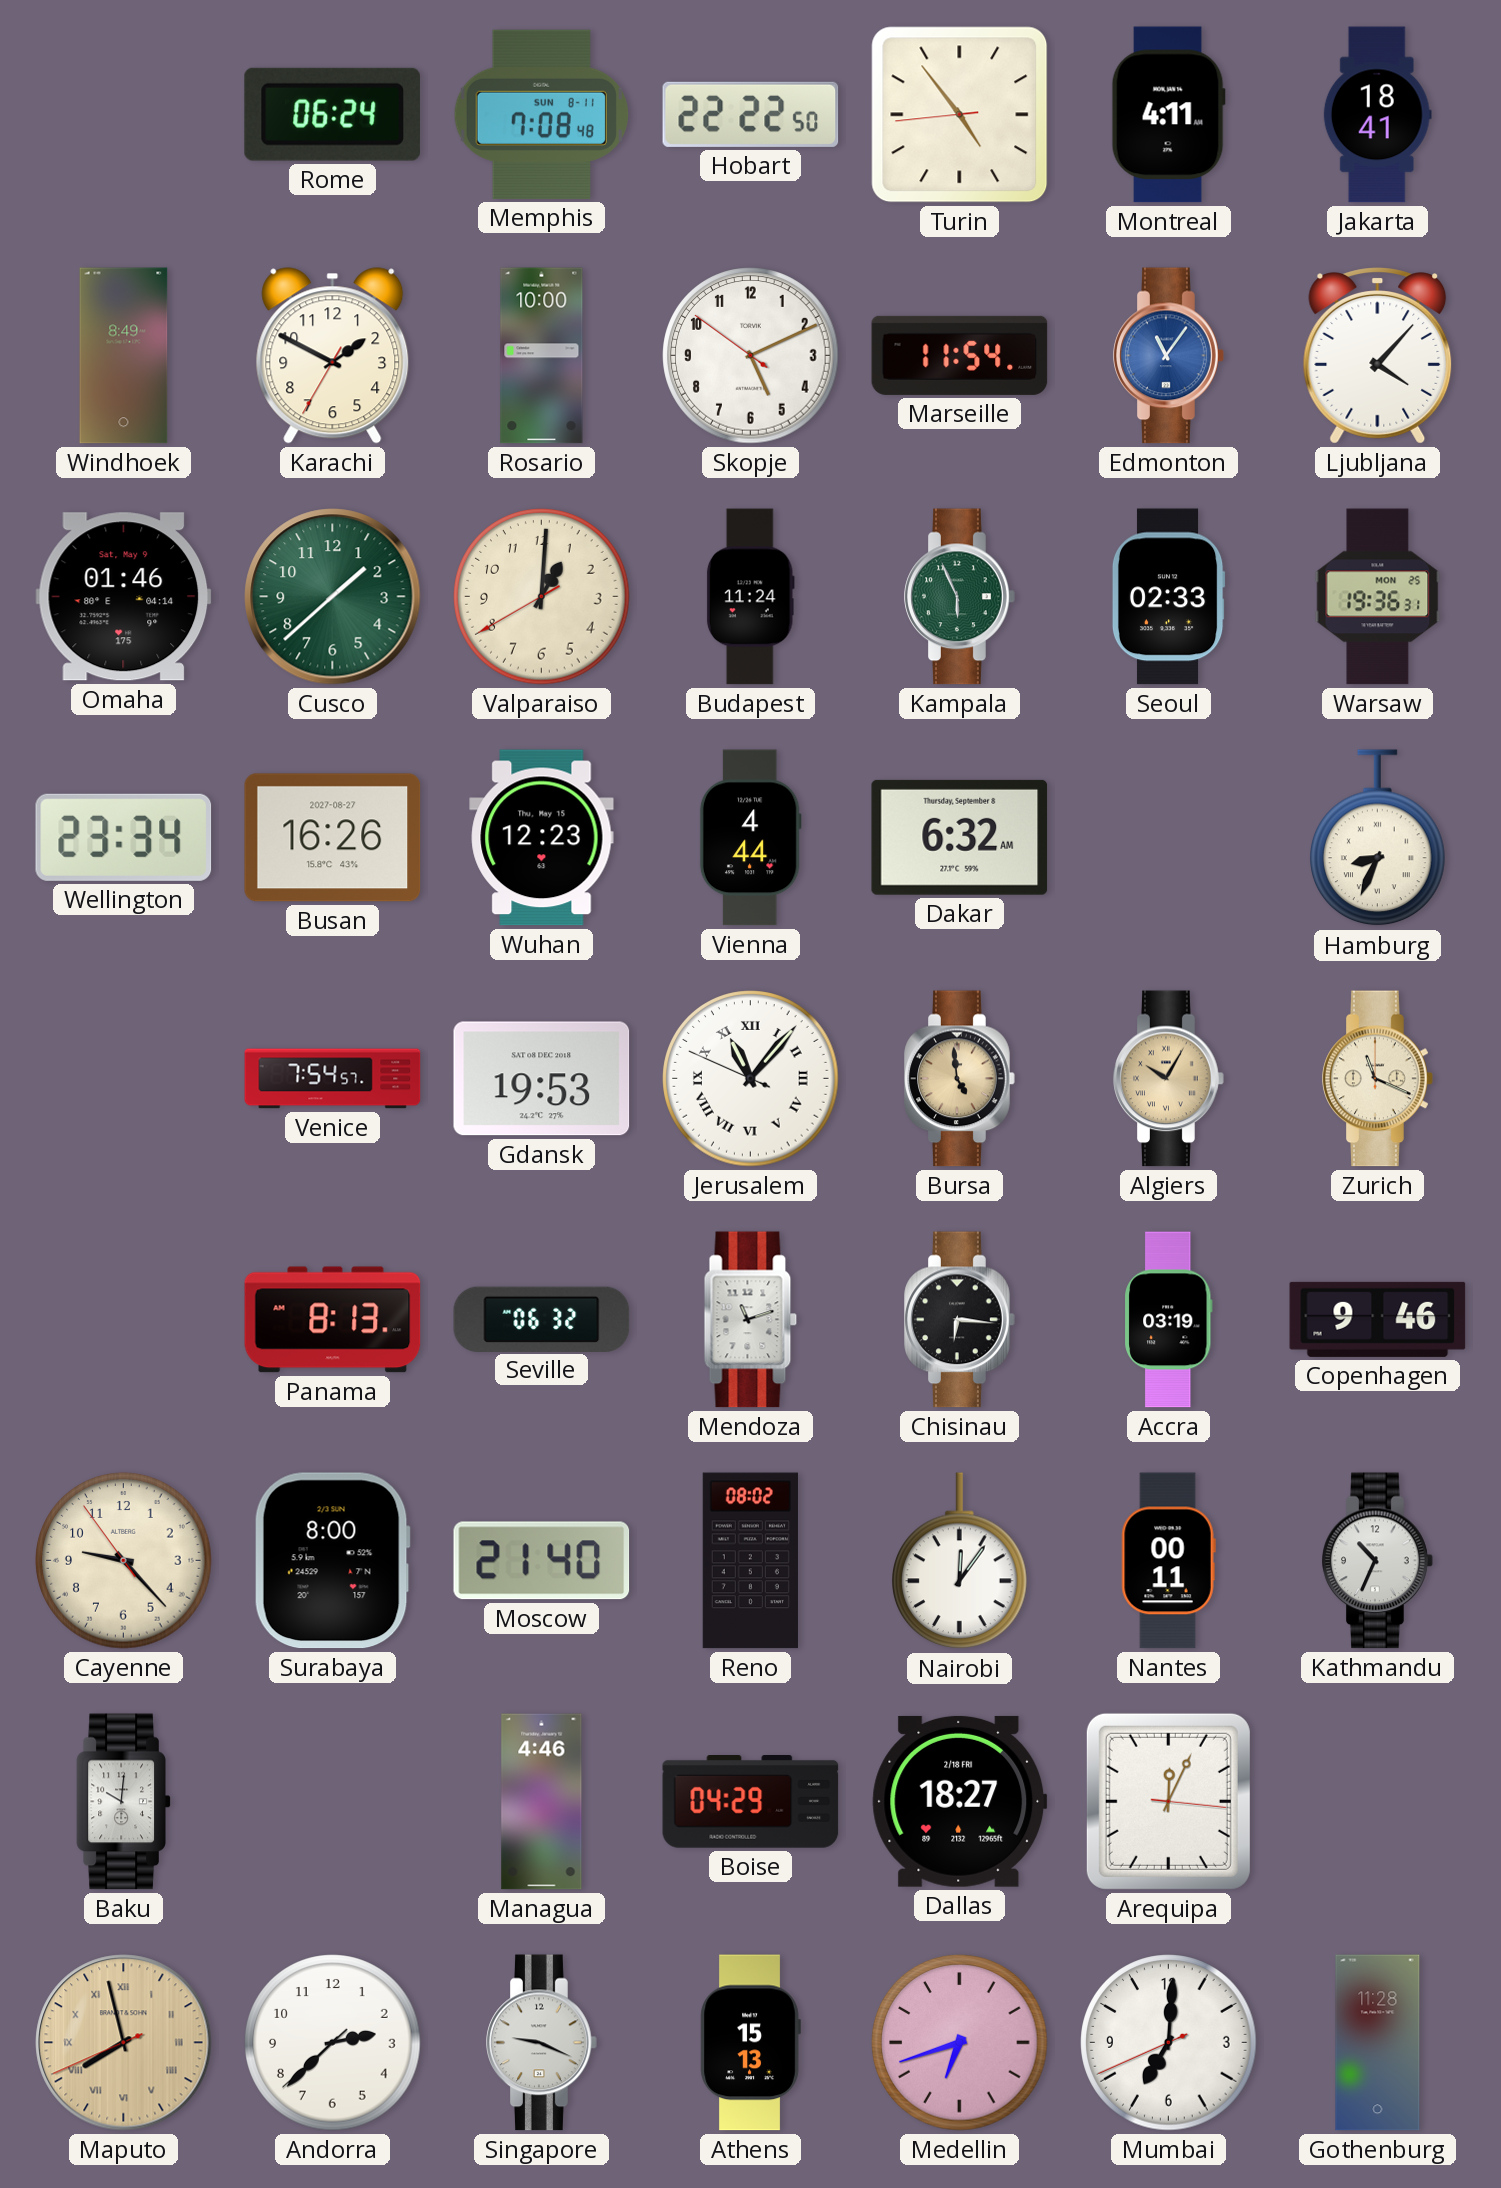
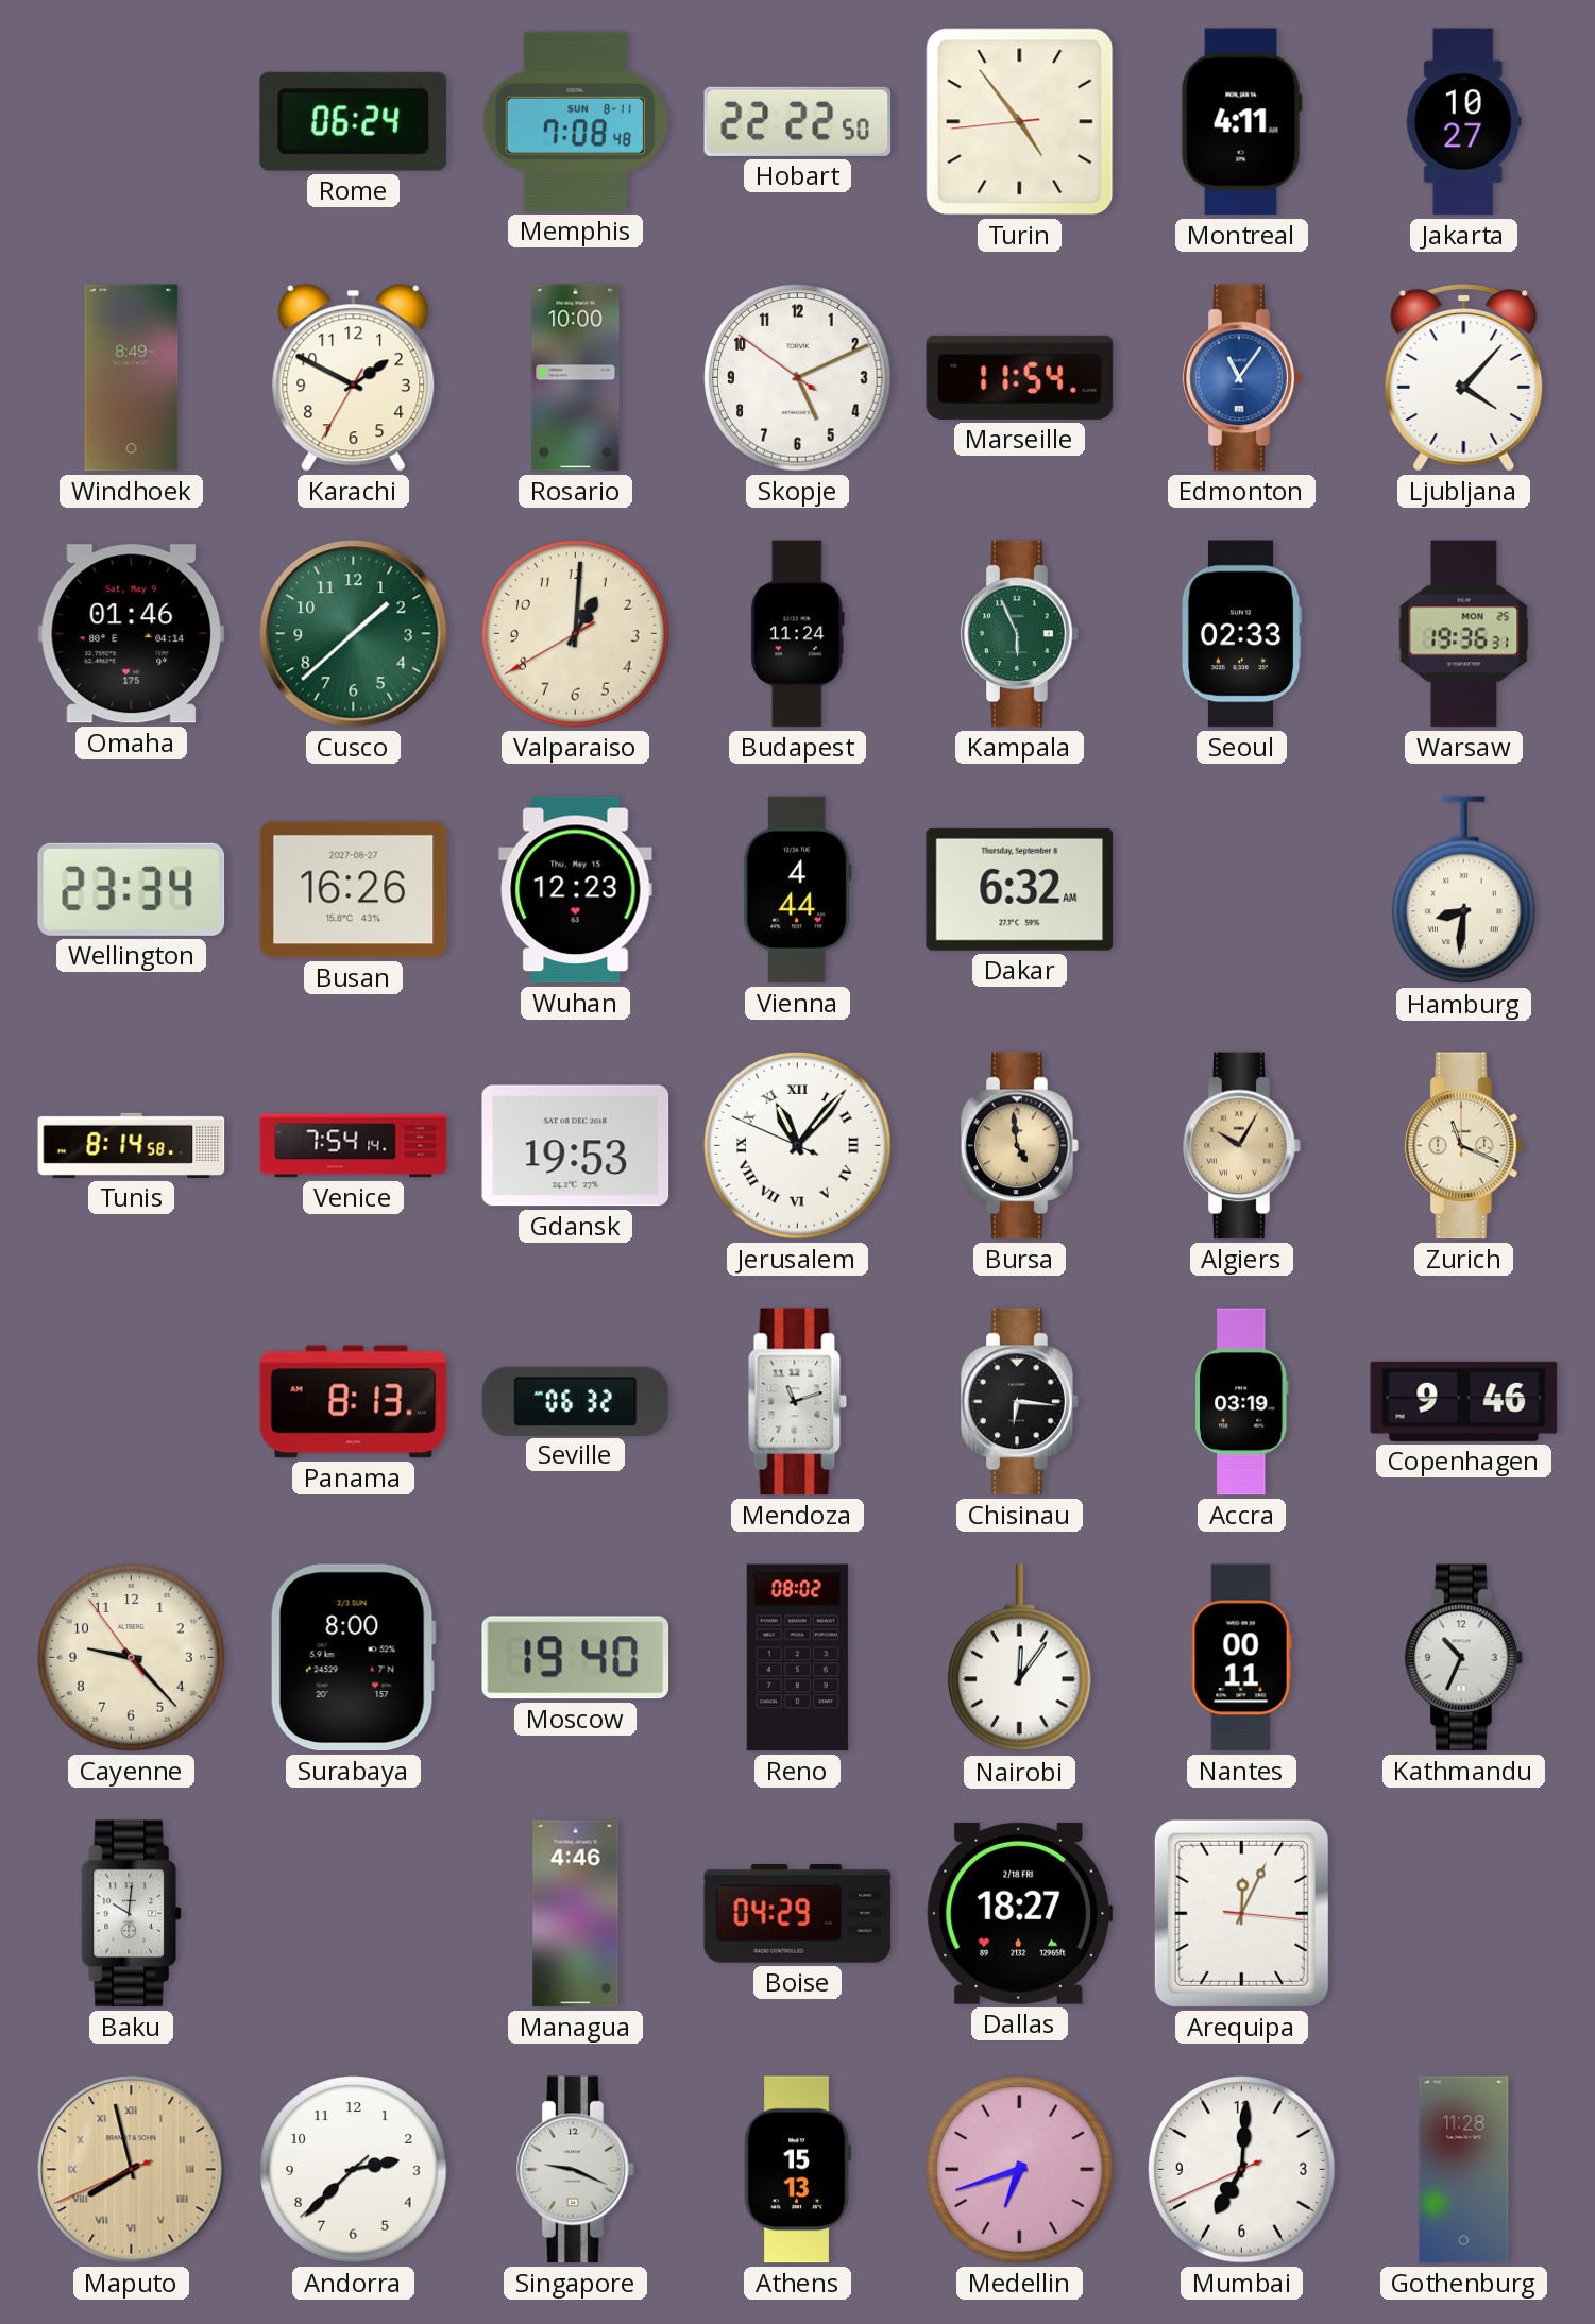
Jakarta: 18:41 -> 10:27 (1463, 122)
Hamburg: 8:34 -> 8:31 (1464, 890)
Tunis: none -> 8:14 (132, 1145)
Venice: 7:54:57 -> 7:54:14 (354, 1146)
Moscow: 21:40 -> 19:40 (576, 1658)
